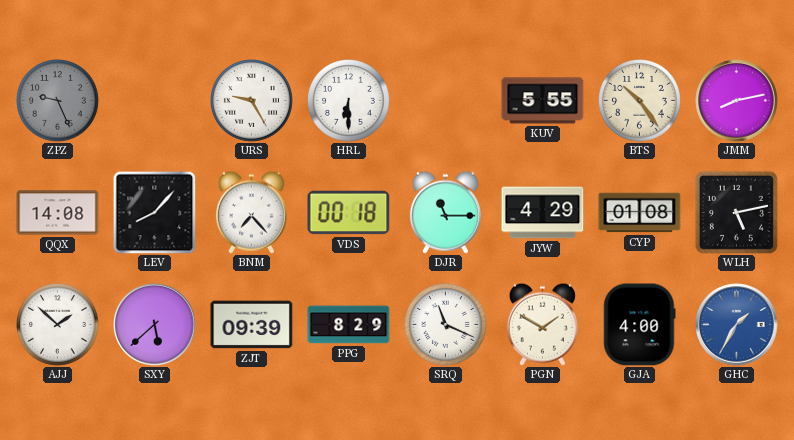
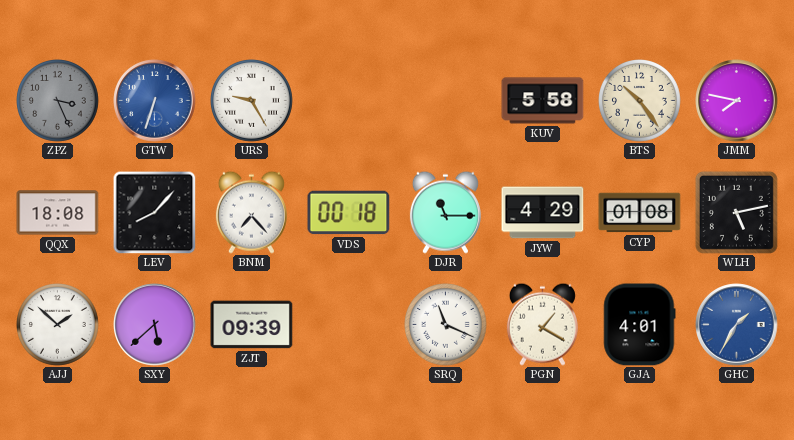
ZPZ: 9:26 -> 3:26 (58, 101)
GTW: none -> 6:33 (155, 101)
HRL: 6:30 -> none (349, 101)
KUV: 5:55 -> 5:58 (543, 101)
JMM: 8:13 -> 7:47 (737, 101)
QQX: 14:08 -> 18:08 (58, 213)
PPG: 8:29 -> none (349, 325)
PGN: 1:50 -> 1:20 (542, 324)
GJA: 4:00 -> 4:01 (640, 325)
